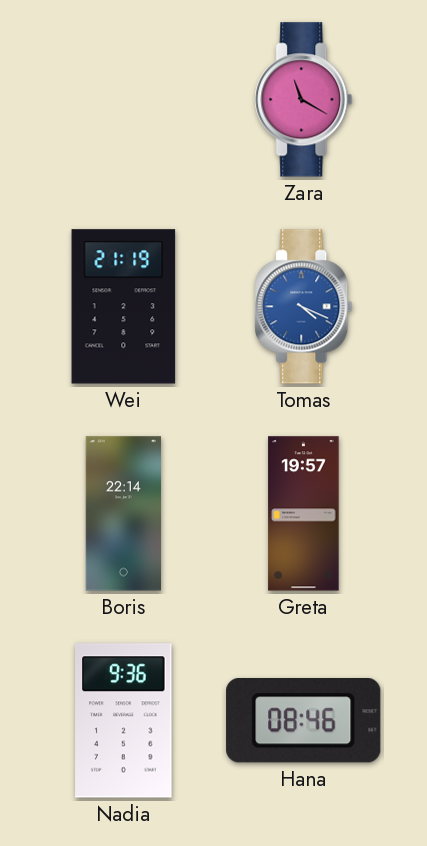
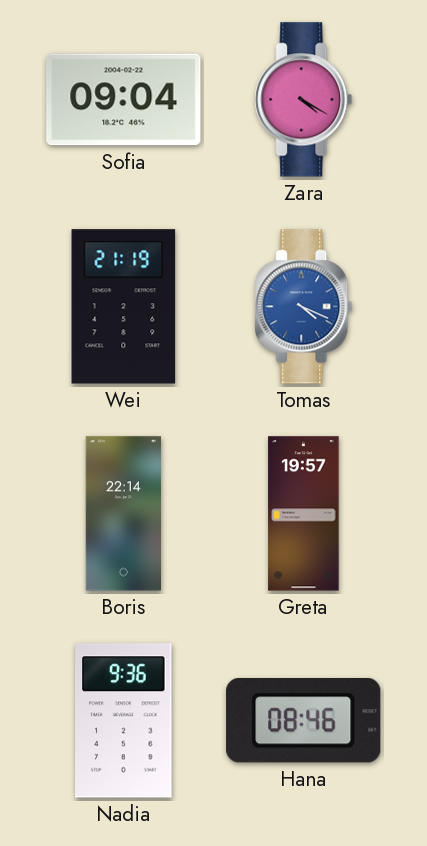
Sofia: none -> 09:04 (124, 100)
Zara: 11:20 -> 4:20 (304, 100)
